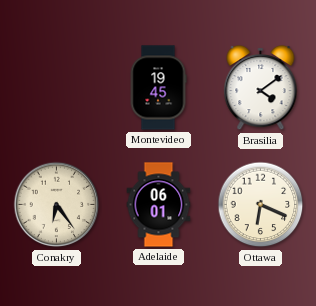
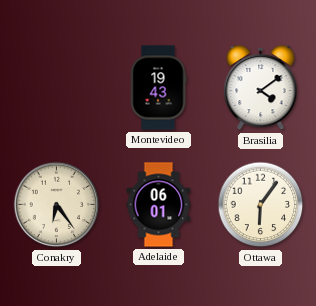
Montevideo: 19:45 -> 19:43 (158, 88)
Ottawa: 6:19 -> 6:06 (261, 205)
